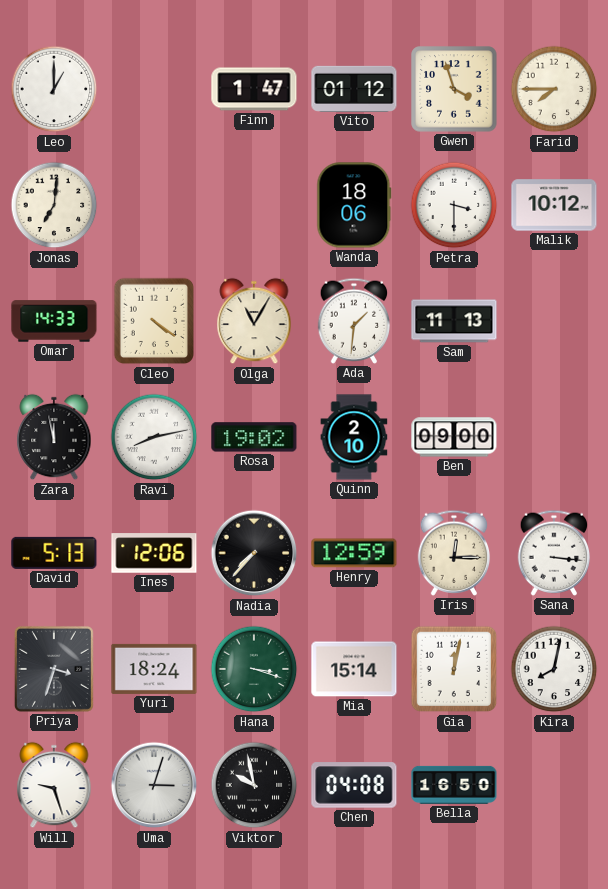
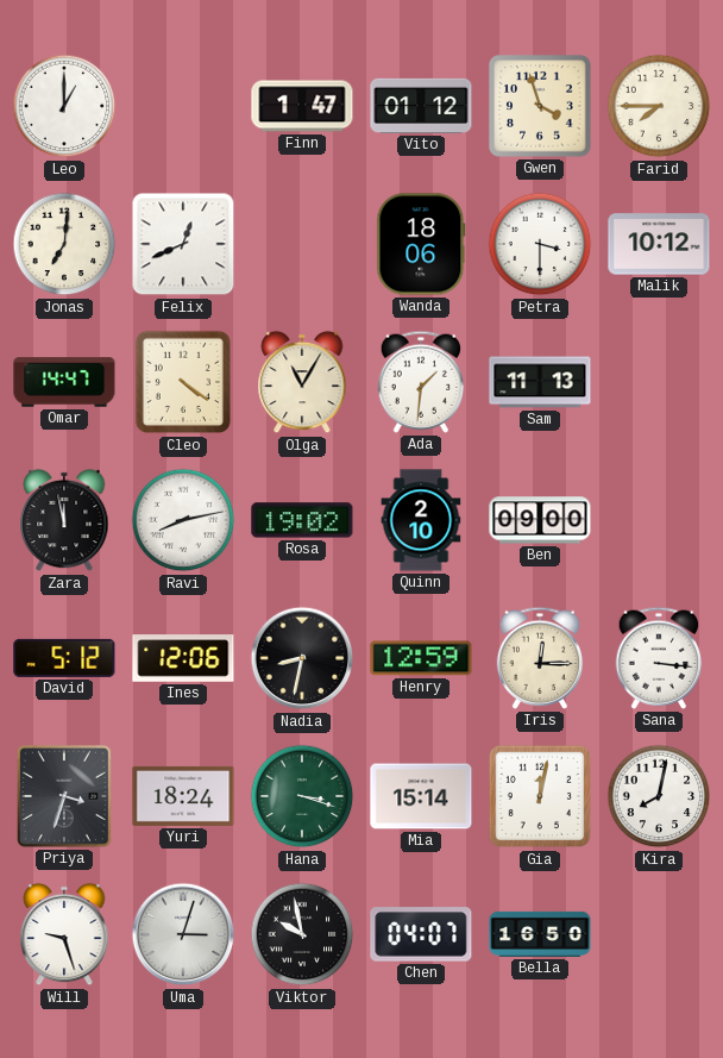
Felix: none -> 12:41 (183, 244)
Omar: 14:33 -> 14:47 (64, 382)
David: 5:13 -> 5:12 (64, 658)
Nadia: 7:37 -> 8:32 (302, 658)
Chen: 04:08 -> 04:07 (421, 934)
